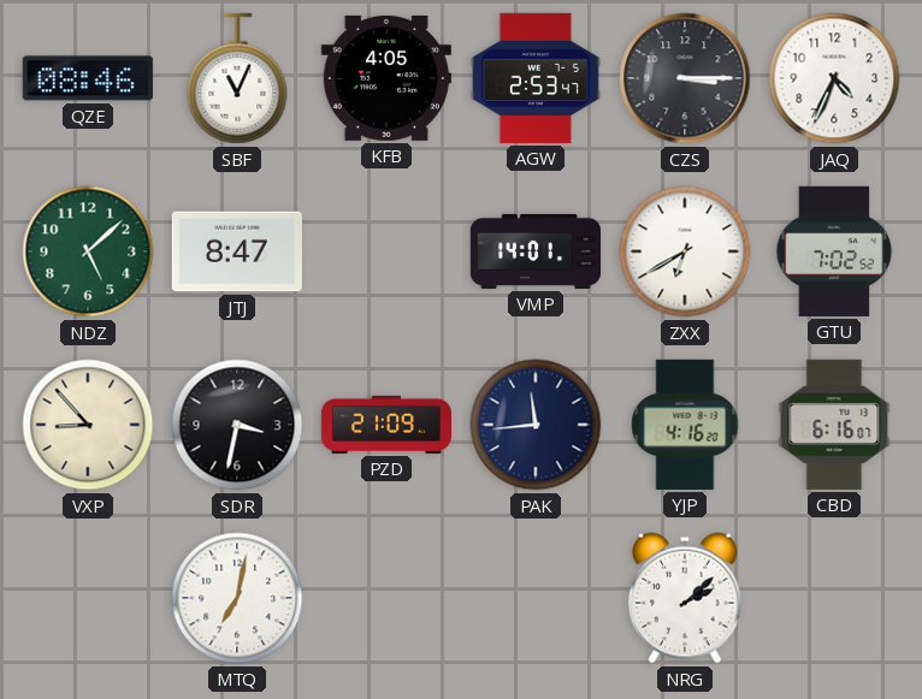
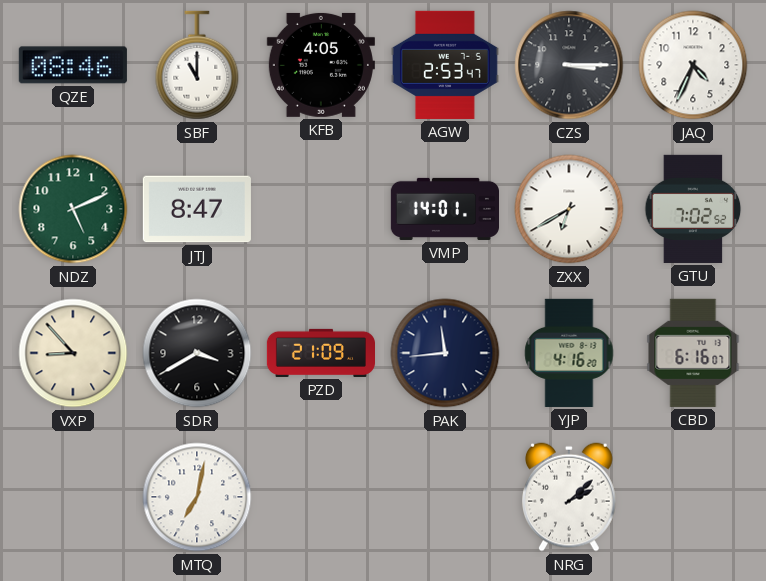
SBF: 11:04 -> 11:00 (197, 65)
NDZ: 5:08 -> 5:11 (73, 209)
SDR: 3:32 -> 3:40 (197, 353)
